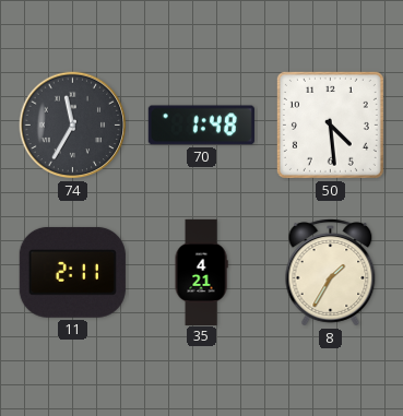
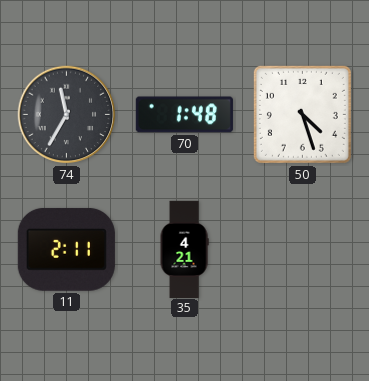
50: 4:29 -> 4:27 (302, 114)
8: 1:35 -> none (331, 273)
